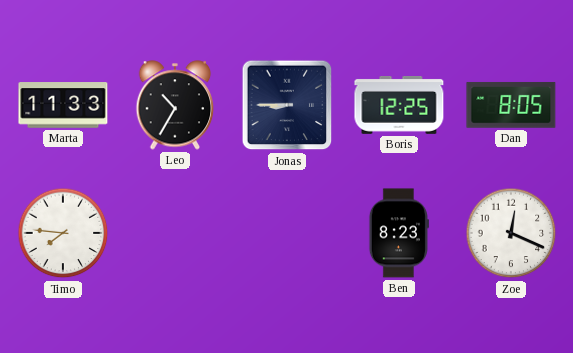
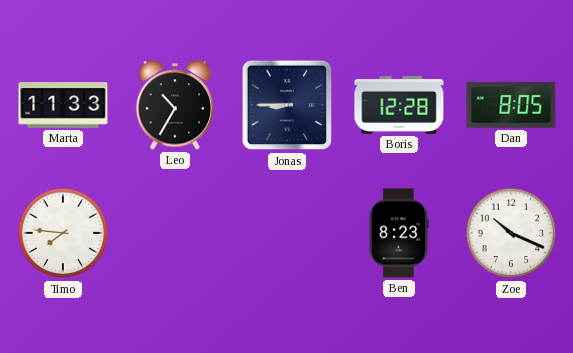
Boris: 12:25 -> 12:28 (399, 106)
Zoe: 12:19 -> 10:19 (511, 233)
